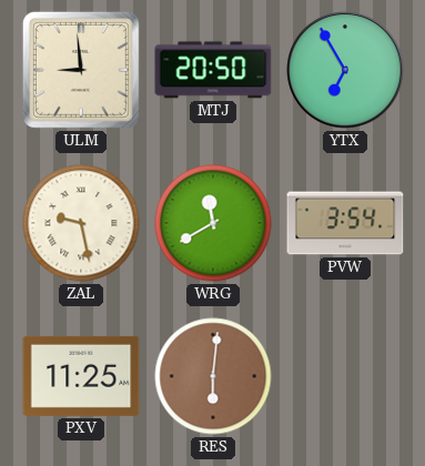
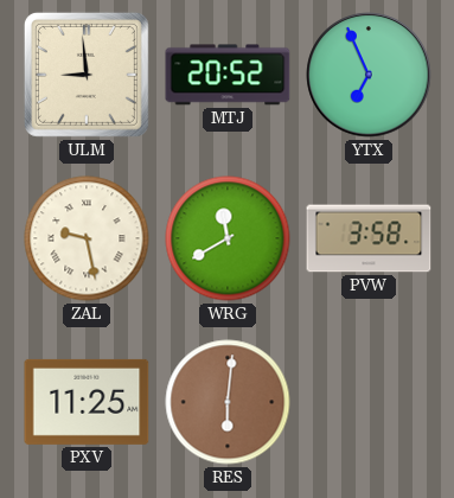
MTJ: 20:50 -> 20:52 (228, 75)
YTX: 6:55 -> 6:56 (369, 75)
PVW: 3:54 -> 3:58 (369, 238)
